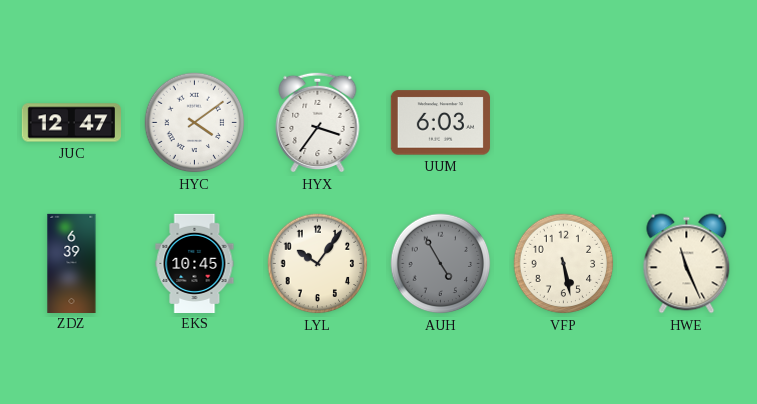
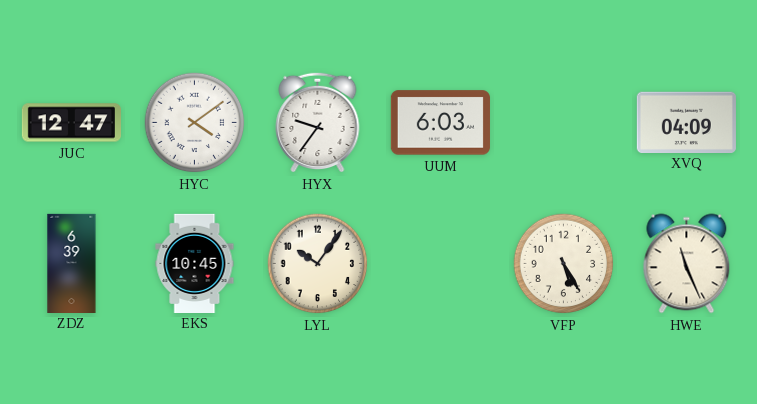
HYX: 3:36 -> 9:36 (318, 122)
XVQ: none -> 04:09 (686, 122)
AUH: 4:55 -> none (441, 264)
VFP: 5:28 -> 5:25 (564, 264)
